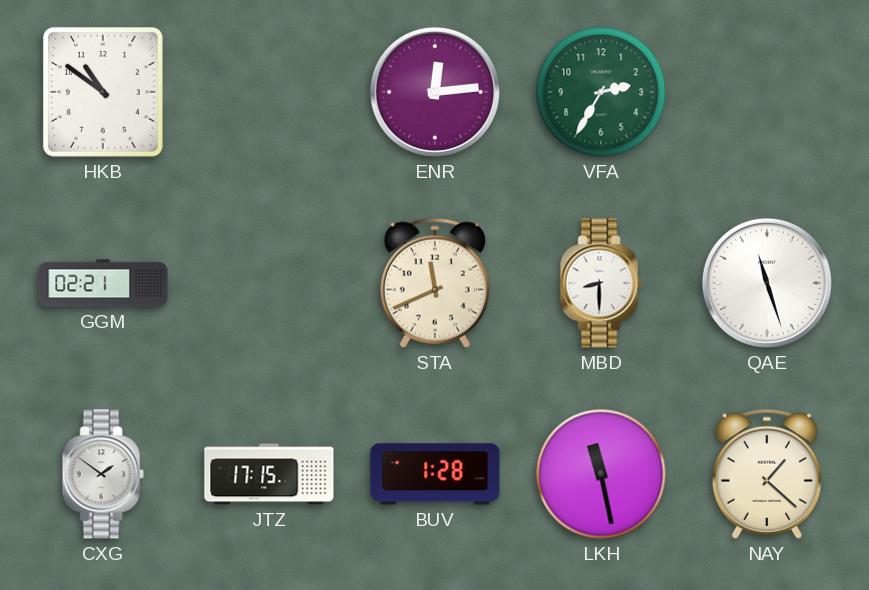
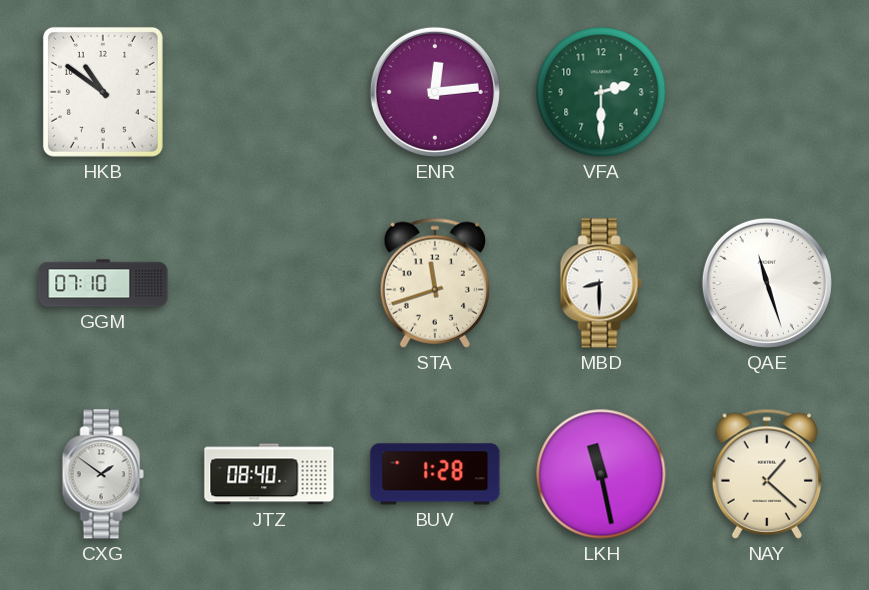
VFA: 2:35 -> 2:30 (601, 92)
GGM: 02:21 -> 07:10 (103, 283)
STA: 11:41 -> 11:42 (434, 283)
JTZ: 17:15 -> 08:40 (269, 474)
